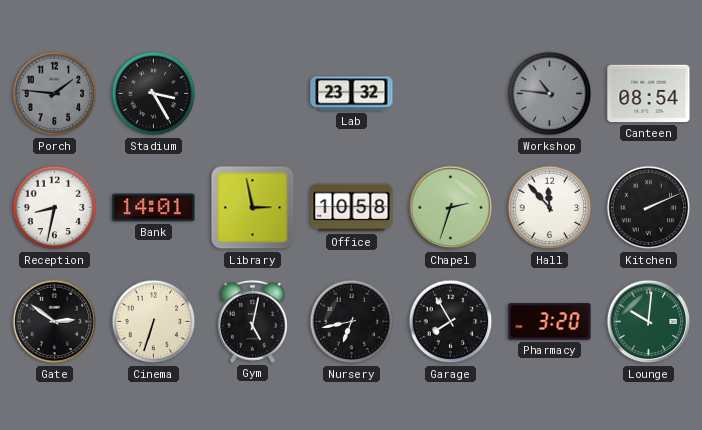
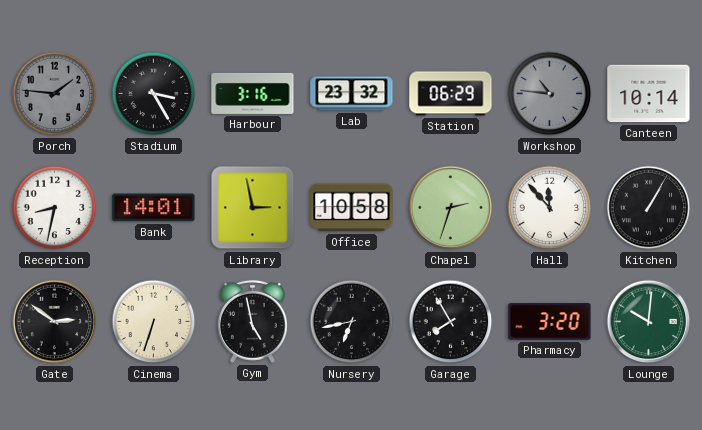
Harbour: none -> 3:16 (253, 93)
Station: none -> 06:29 (451, 94)
Canteen: 08:54 -> 10:14 (649, 94)
Kitchen: 2:11 -> 1:05 (649, 208)
Gym: 5:02 -> 4:58 (252, 321)
